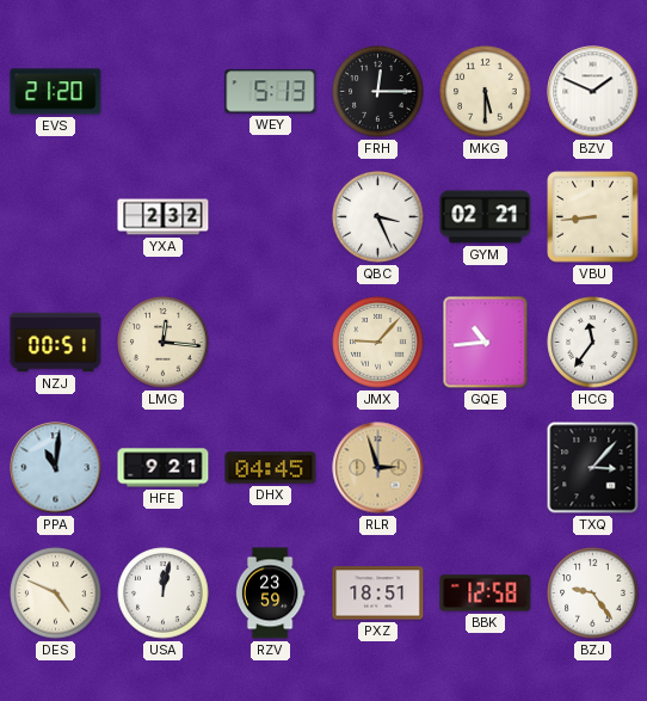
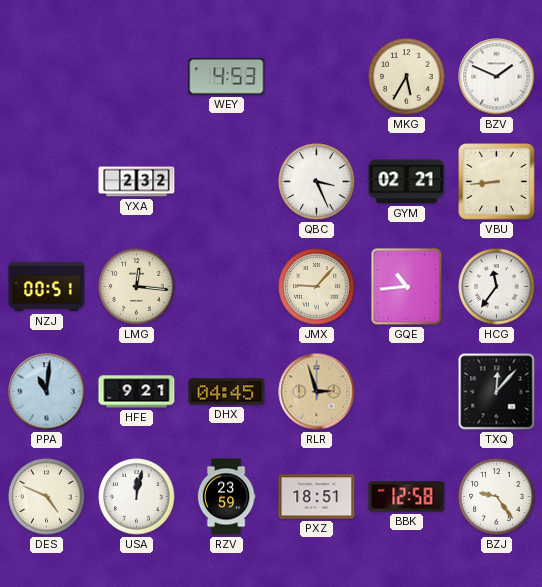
EVS: 21:20 -> none (56, 92)
WEY: 5:13 -> 4:53 (227, 77)
FRH: 12:15 -> none (378, 92)
MKG: 5:30 -> 5:35 (407, 77)
TXQ: 3:07 -> 12:07 (497, 392)
